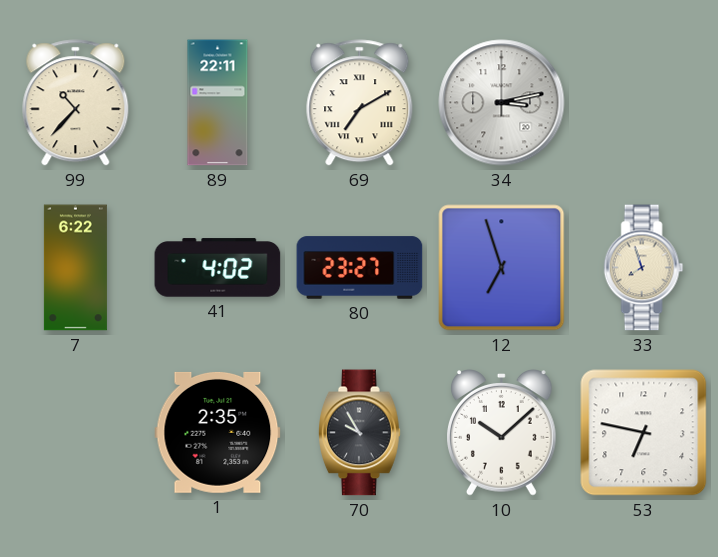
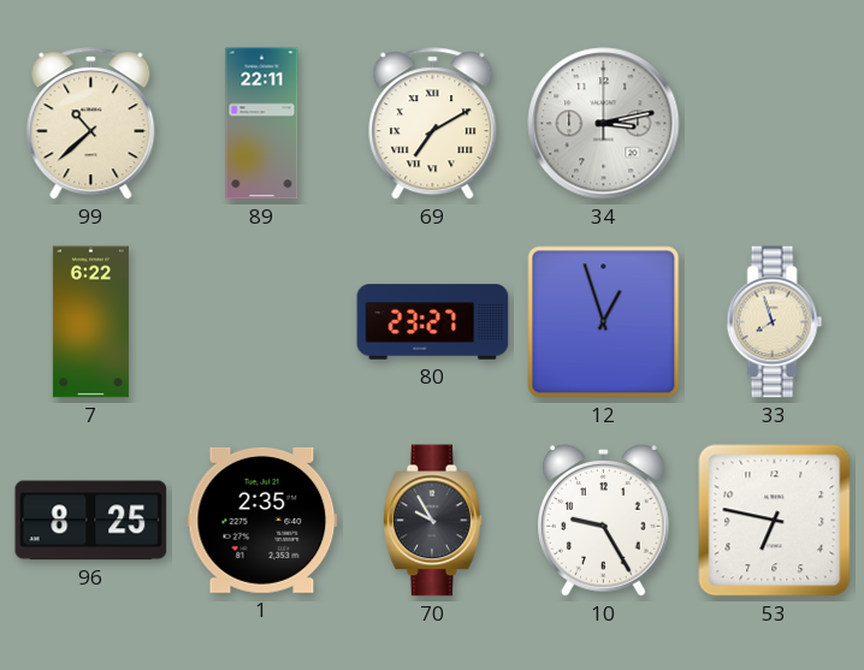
99: 10:37 -> 10:38 (91, 124)
41: 4:02 -> none (218, 268)
12: 6:57 -> 12:57 (604, 322)
96: none -> 8:25 (91, 521)
10: 10:08 -> 9:25 (604, 521)
